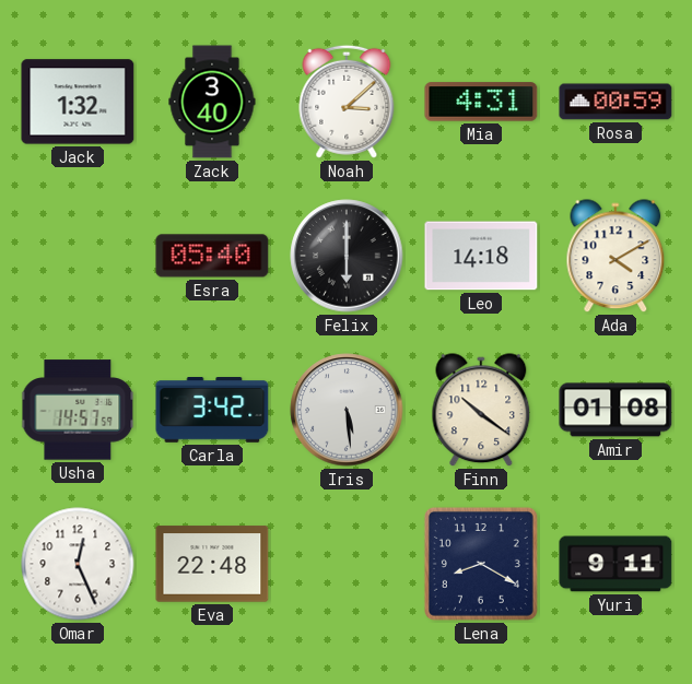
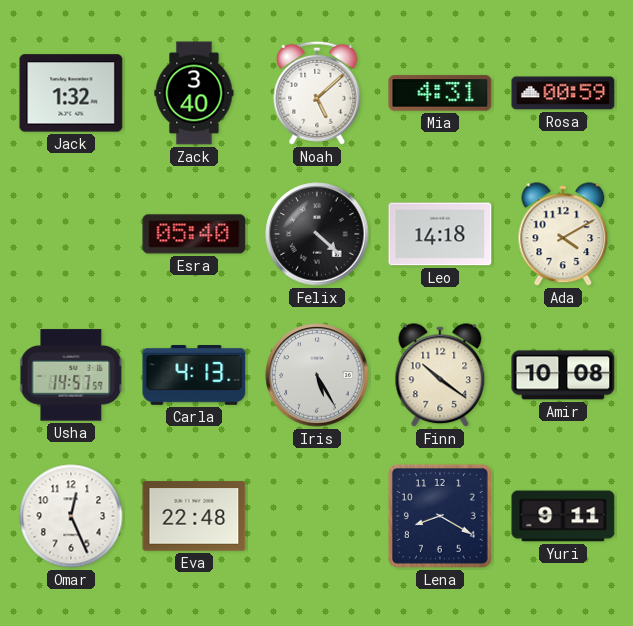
Noah: 3:08 -> 5:08 (317, 93)
Felix: 6:00 -> 4:22 (317, 234)
Carla: 3:42 -> 4:13 (194, 376)
Iris: 5:29 -> 5:25 (317, 375)
Amir: 01:08 -> 10:08 (563, 375)
